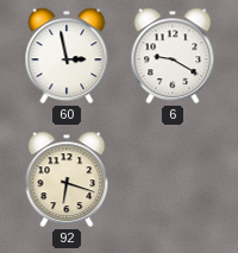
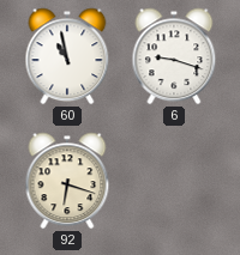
60: 2:58 -> 10:58 (67, 56)
6: 9:20 -> 9:18 (174, 56)
